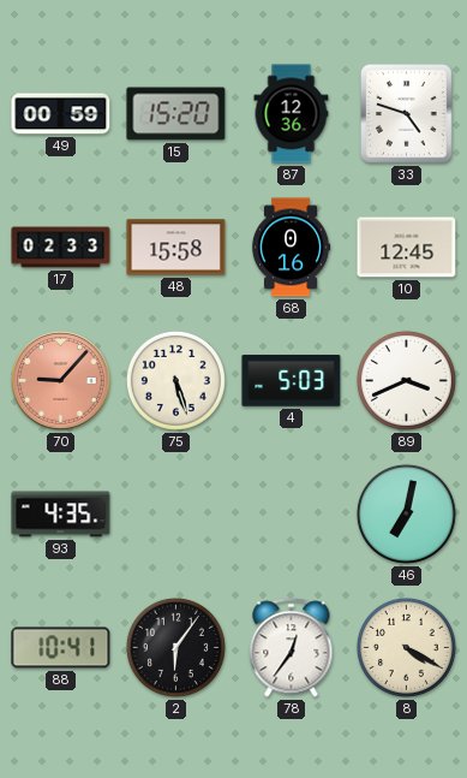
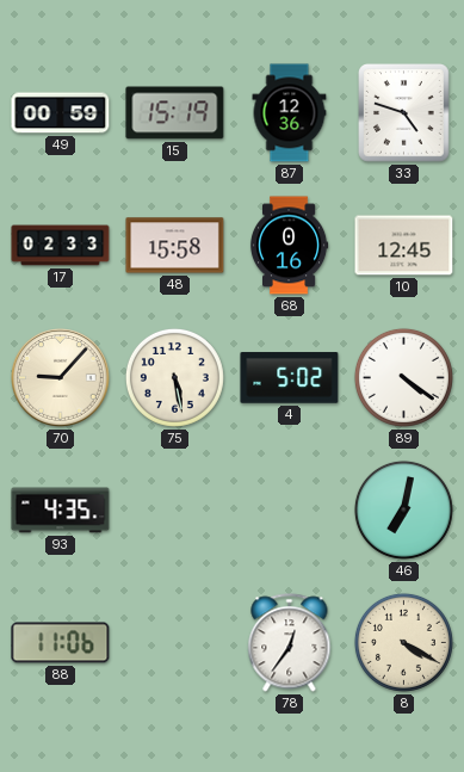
15: 15:20 -> 15:19 (175, 113)
70 dial: salmon -> cream (61, 378)
75: 5:27 -> 5:28 (174, 377)
4: 5:03 -> 5:02 (290, 378)
89: 3:41 -> 4:21 (403, 377)
88: 10:41 -> 11:06 (61, 643)
2: 6:06 -> none (175, 647)
